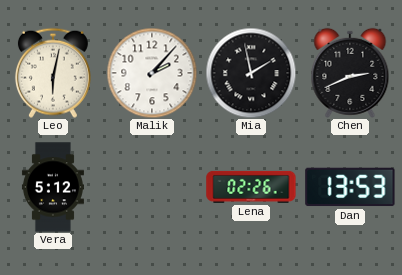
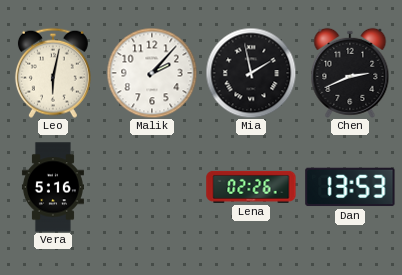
Vera: 5:12 -> 5:16 (53, 187)
